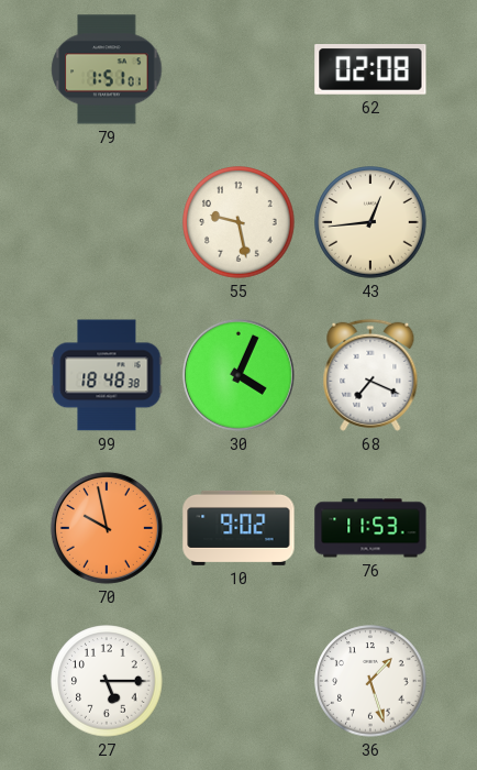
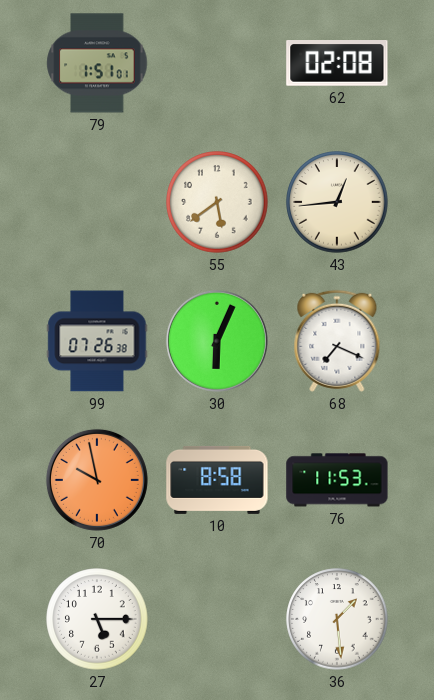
55: 9:28 -> 5:39 (217, 202)
99: 18:48 -> 07:26 (97, 341)
30: 4:04 -> 6:04 (217, 341)
10: 9:02 -> 8:58 (217, 480)
36: 1:27 -> 1:29 (337, 619)
